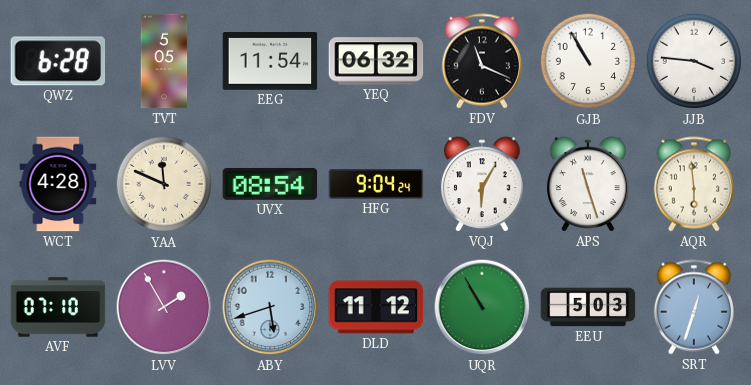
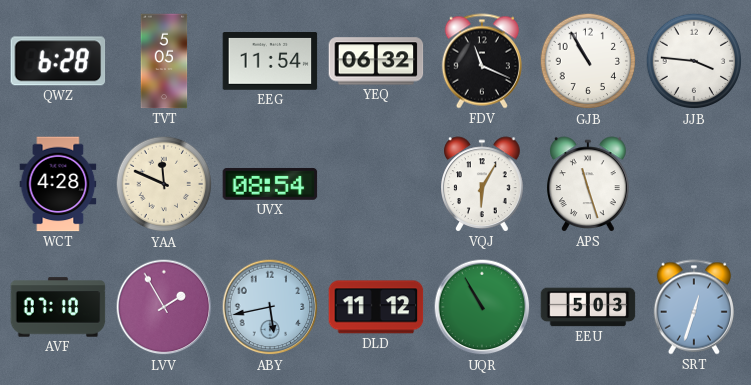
HFG: 9:04 -> none (376, 185)
AQR: 5:59 -> none (694, 184)
ABY: 5:42 -> 5:43 (270, 307)
